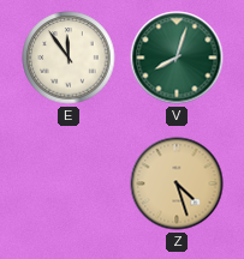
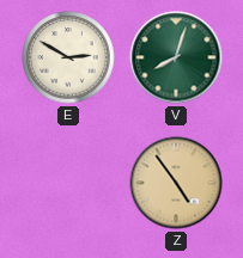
E: 11:54 -> 2:50 (68, 57)
Z: 4:27 -> 4:54 (176, 183)
